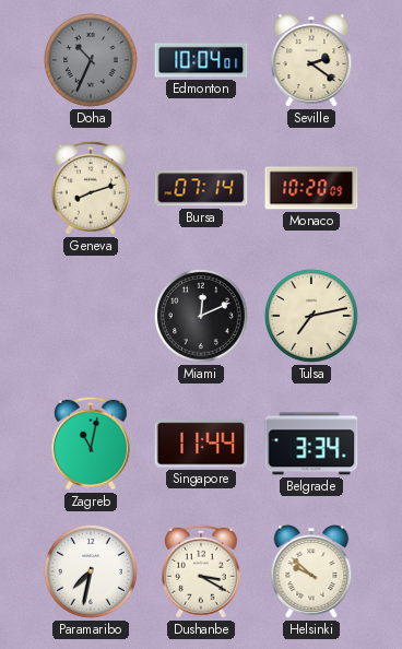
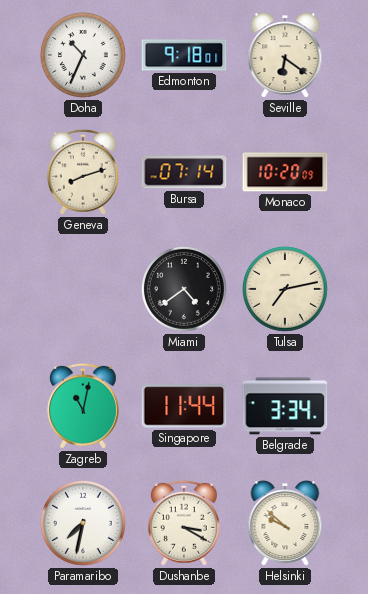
Doha dial: grey -> white (83, 55)
Edmonton: 10:04 -> 9:18 (184, 55)
Seville: 2:21 -> 6:21 (285, 55)
Miami: 12:11 -> 4:39 (184, 289)
